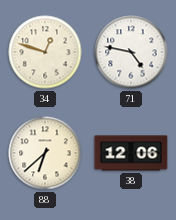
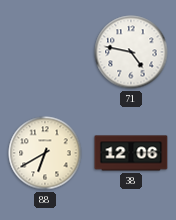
34: 12:48 -> none (45, 52)
88: 6:38 -> 6:40 (45, 153)
